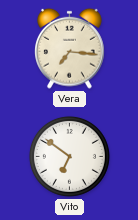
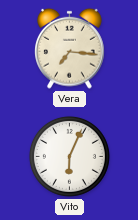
Vito: 6:51 -> 6:04 (69, 156)
